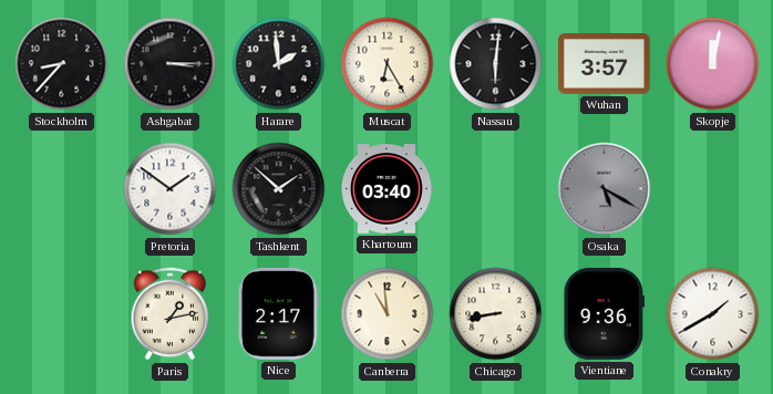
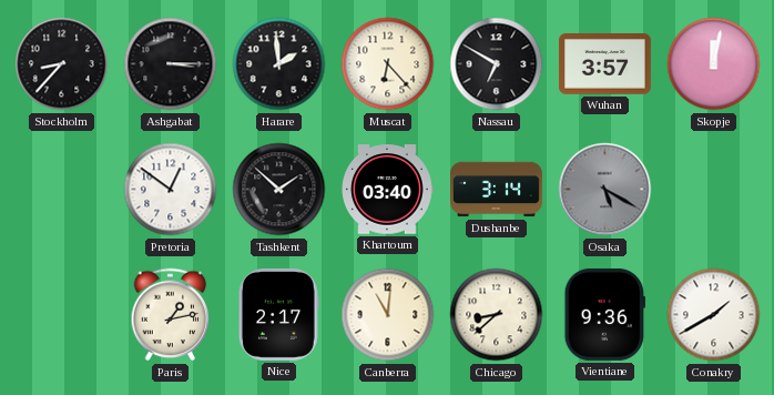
Muscat: 6:25 -> 6:23 (388, 64)
Nassau: 6:01 -> 6:50 (497, 64)
Pretoria: 1:51 -> 12:51 (171, 190)
Dushanbe: none -> 3:14 (497, 190)
Canberra: 10:59 -> 11:01 (388, 315)
Chicago: 8:43 -> 8:38 (497, 315)
